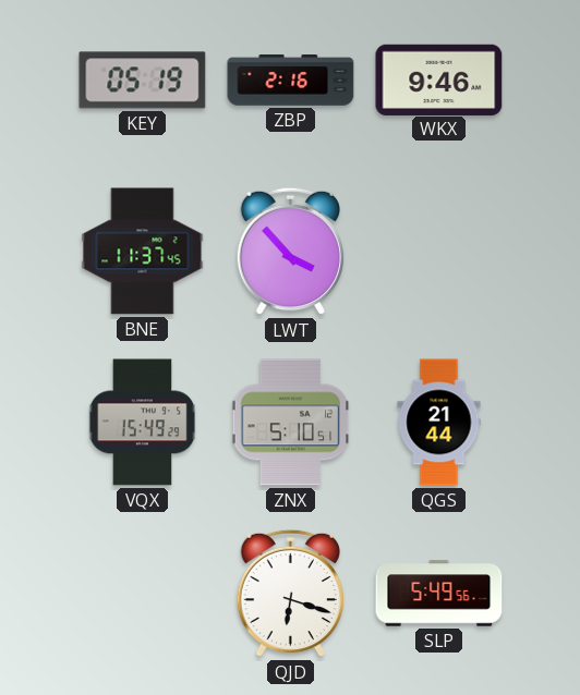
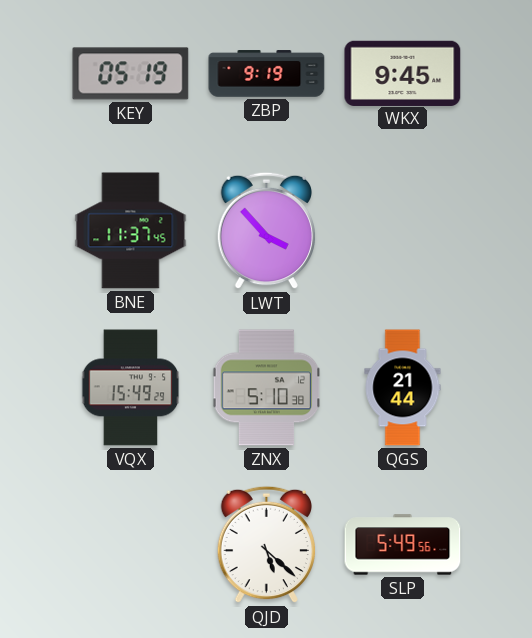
ZBP: 2:16 -> 9:19 (267, 74)
WKX: 9:46 -> 9:45 (403, 73)
ZNX: 5:10:51 -> 5:10:38 (267, 388)
QJD: 6:18 -> 5:22 (266, 545)
